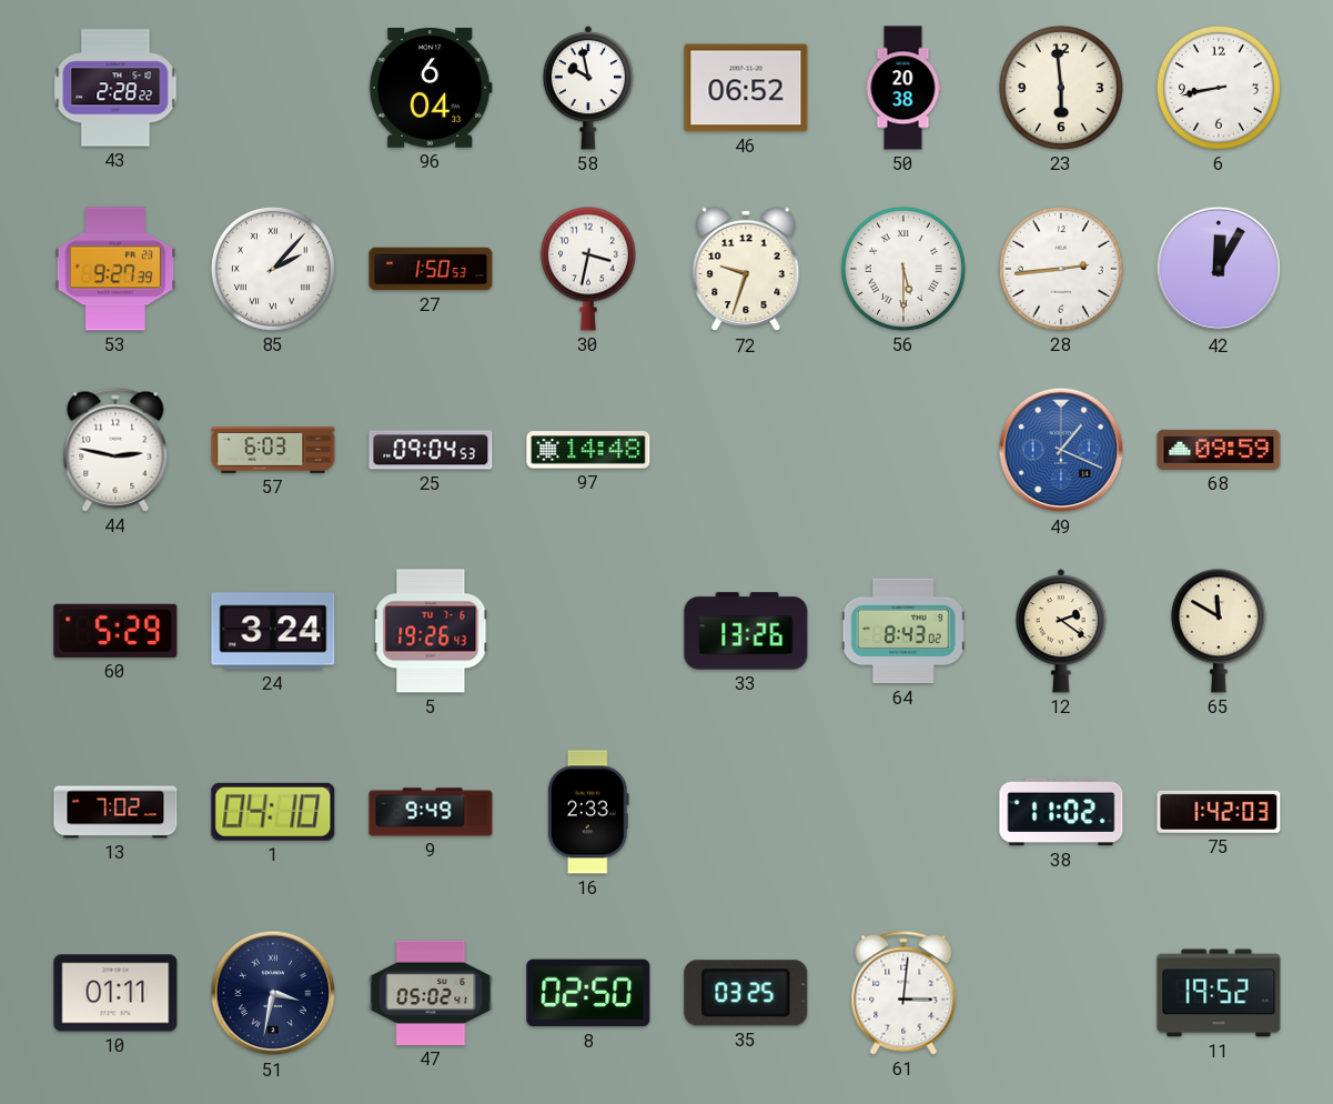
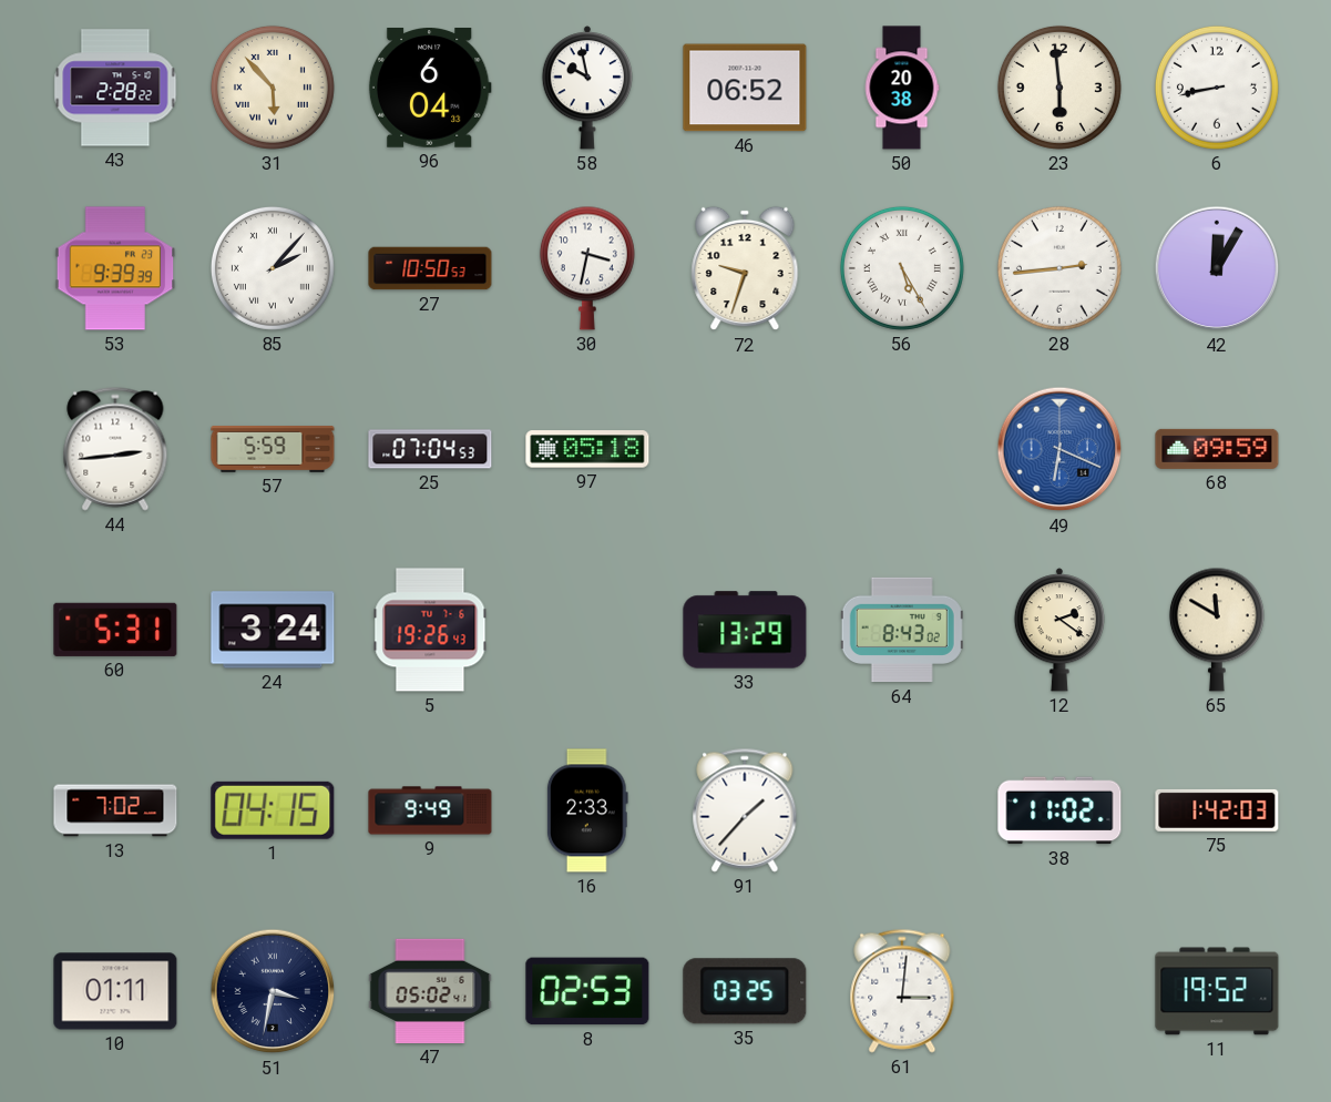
31: none -> 5:53 (273, 88)
53: 9:27 -> 9:39 (115, 268)
27: 1:50 -> 10:50 (430, 268)
56: 5:30 -> 5:25 (902, 268)
44: 2:47 -> 2:44 (115, 449)
57: 6:03 -> 5:59 (273, 450)
25: 09:04 -> 07:04 (430, 449)
97: 14:48 -> 05:18 (587, 449)
49: 1:19 -> 6:19 (1059, 449)
60: 5:29 -> 5:31 (115, 630)
33: 13:26 -> 13:29 (745, 630)
1: 04:10 -> 04:15 (273, 810)
91: none -> 1:37 (745, 810)
8: 02:50 -> 02:53 (587, 991)
